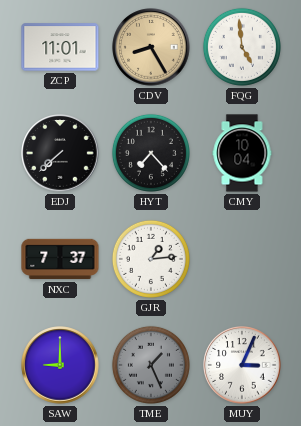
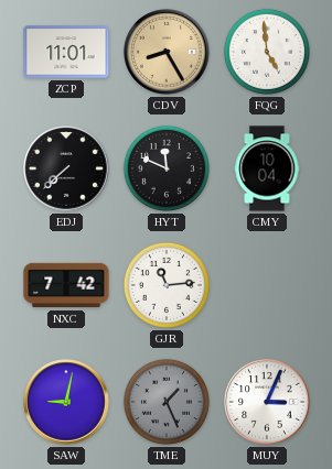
HYT: 7:23 -> 11:49 (167, 168)
NXC: 7:37 -> 7:42 (66, 285)
GJR: 1:14 -> 11:14 (167, 285)
SAW: 9:00 -> 9:02 (66, 402)
